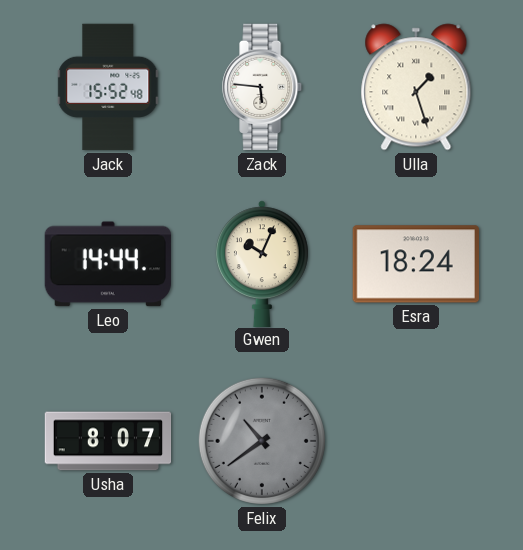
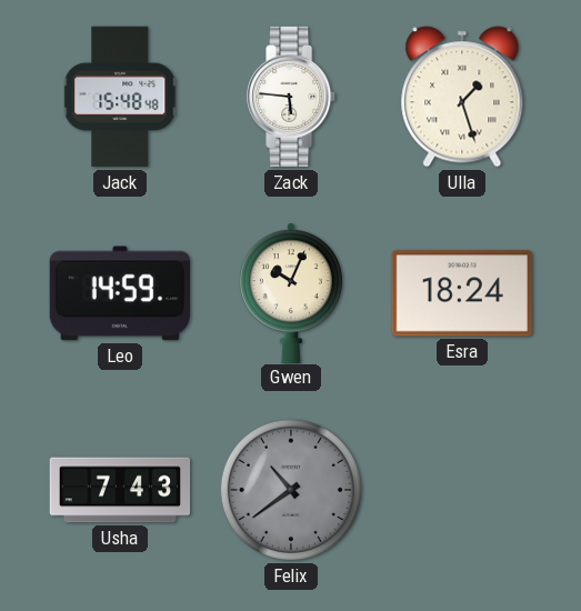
Jack: 15:52 -> 15:48 (121, 97)
Leo: 14:44 -> 14:59 (119, 293)
Usha: 8:07 -> 7:43 (120, 490)
